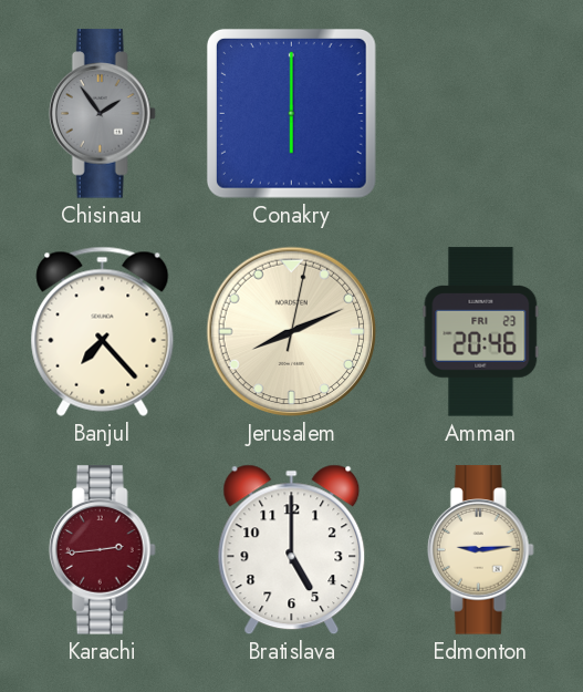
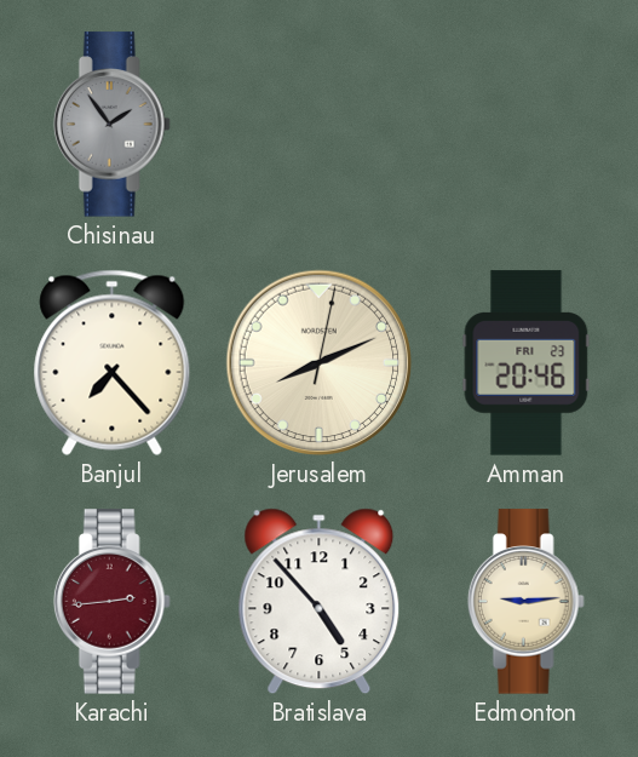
Conakry: 6:00 -> none (291, 113)
Bratislava: 5:00 -> 4:53 (320, 602)
